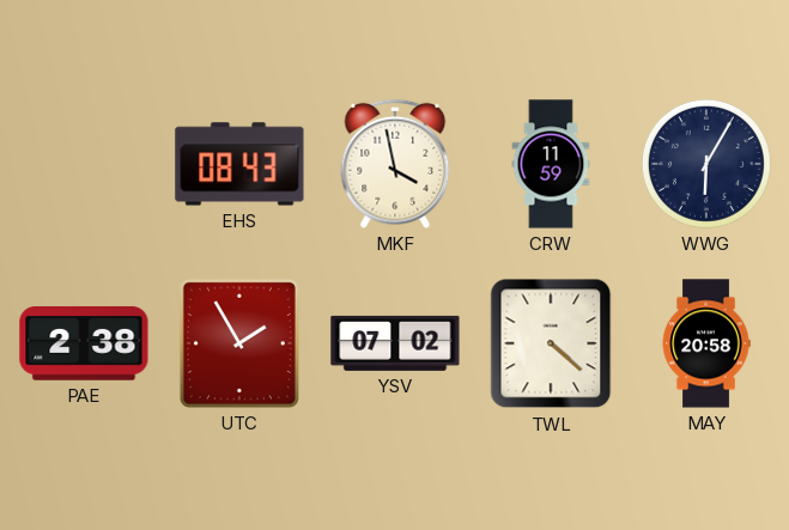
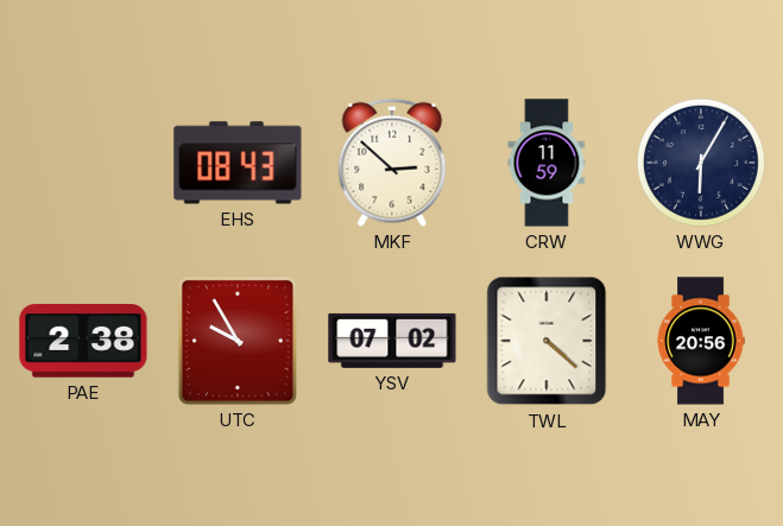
MKF: 3:58 -> 2:52 (392, 163)
UTC: 1:55 -> 9:55 (238, 341)
MAY: 20:58 -> 20:56 (701, 341)
